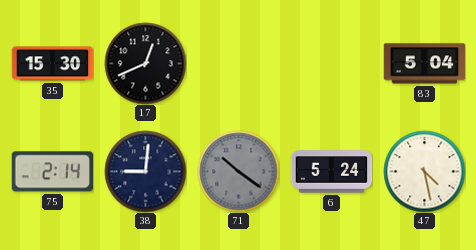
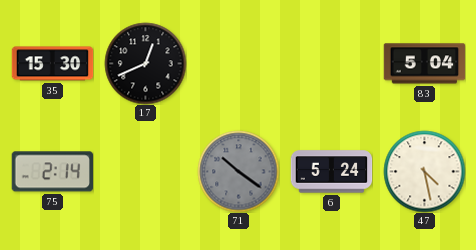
38: 9:01 -> none (145, 171)
